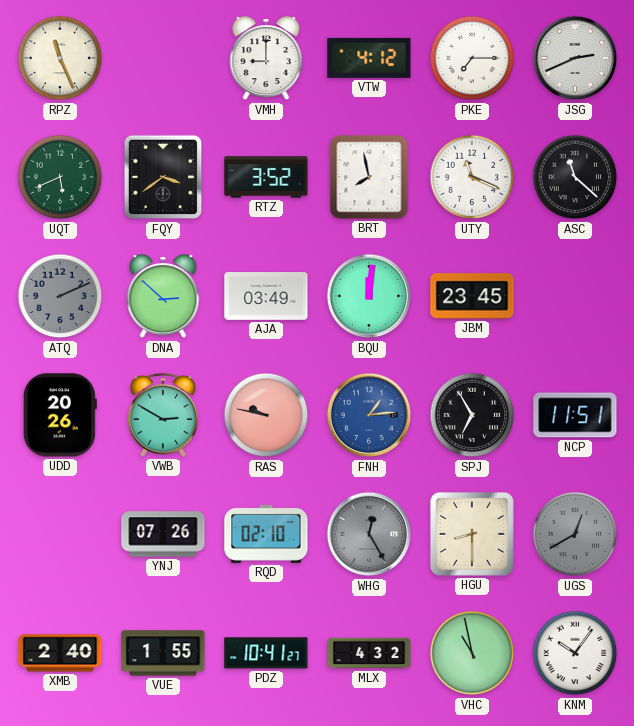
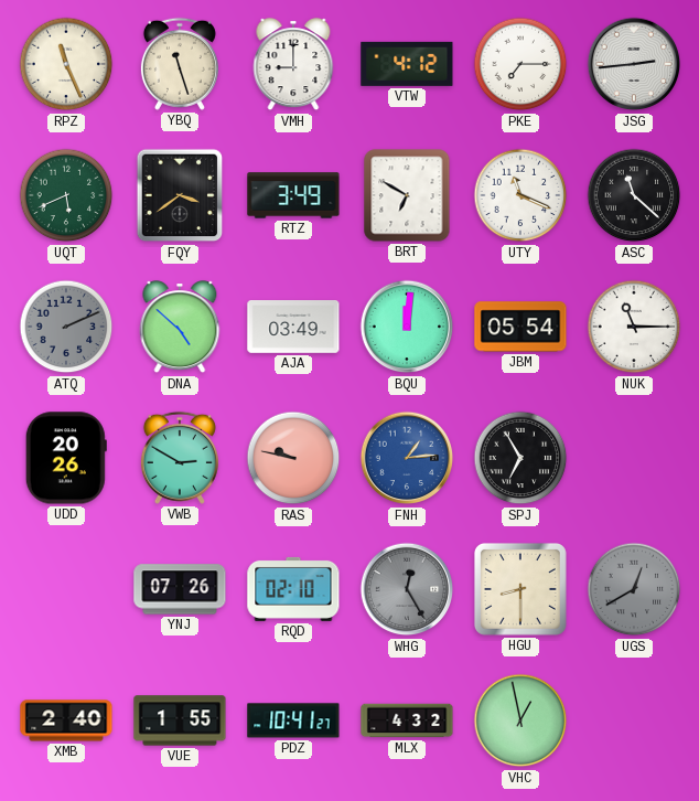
YBQ: none -> 11:27 (180, 64)
JSG: 2:41 -> 2:44 (634, 64)
RTZ: 3:52 -> 3:49 (293, 195)
BRT: 7:58 -> 6:50 (407, 195)
DNA: 2:52 -> 4:52 (180, 328)
JBM: 23:45 -> 05:54 (520, 327)
NUK: none -> 11:15 (634, 327)
NCP: 11:51 -> none (575, 415)
VHC: 10:58 -> 12:58 (520, 720)
KNM: 10:06 -> none (575, 653)
